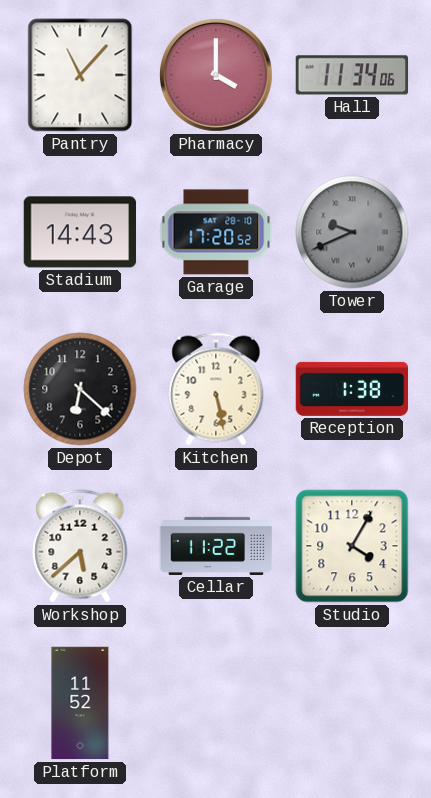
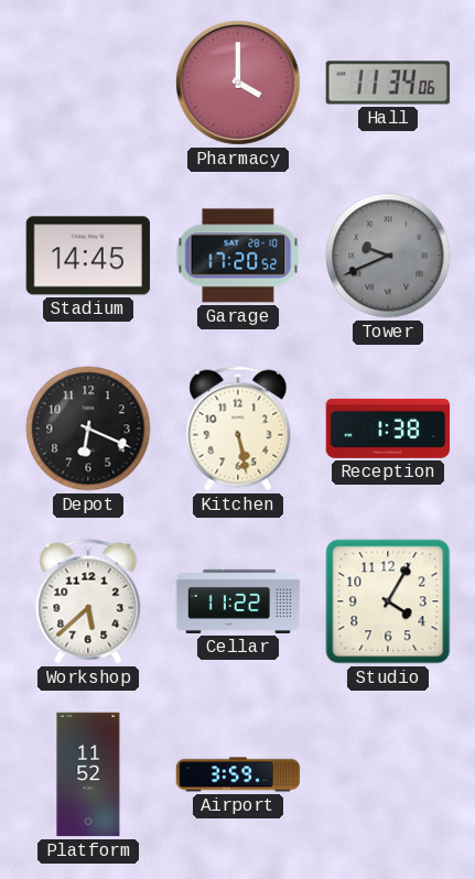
Pantry: 11:07 -> none (80, 75)
Stadium: 14:43 -> 14:45 (88, 256)
Depot: 6:22 -> 6:19 (88, 428)
Airport: none -> 3:59 (238, 774)
